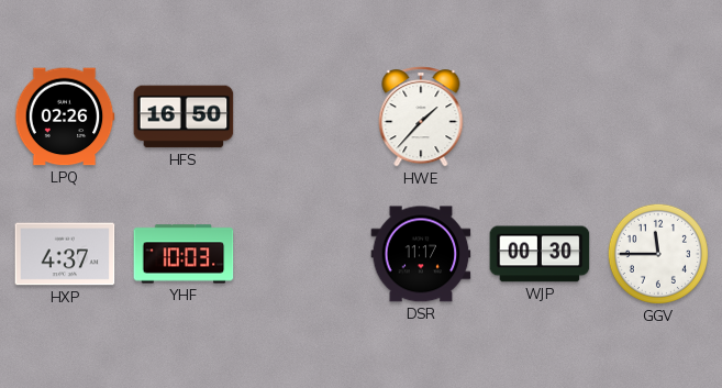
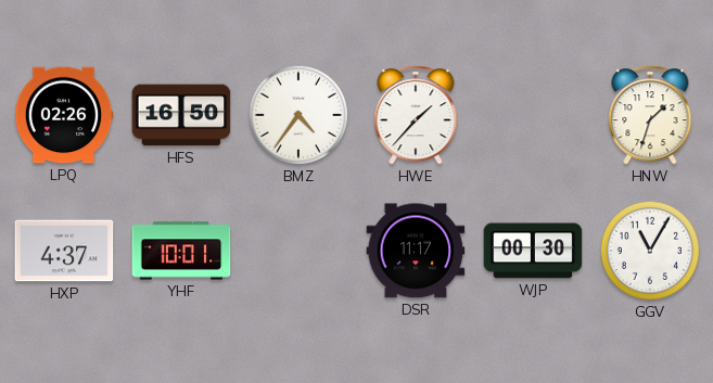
BMZ: none -> 4:36 (298, 115)
HNW: none -> 1:33 (650, 115)
YHF: 10:03 -> 10:01 (181, 251)
GGV: 11:45 -> 11:05 (650, 251)
